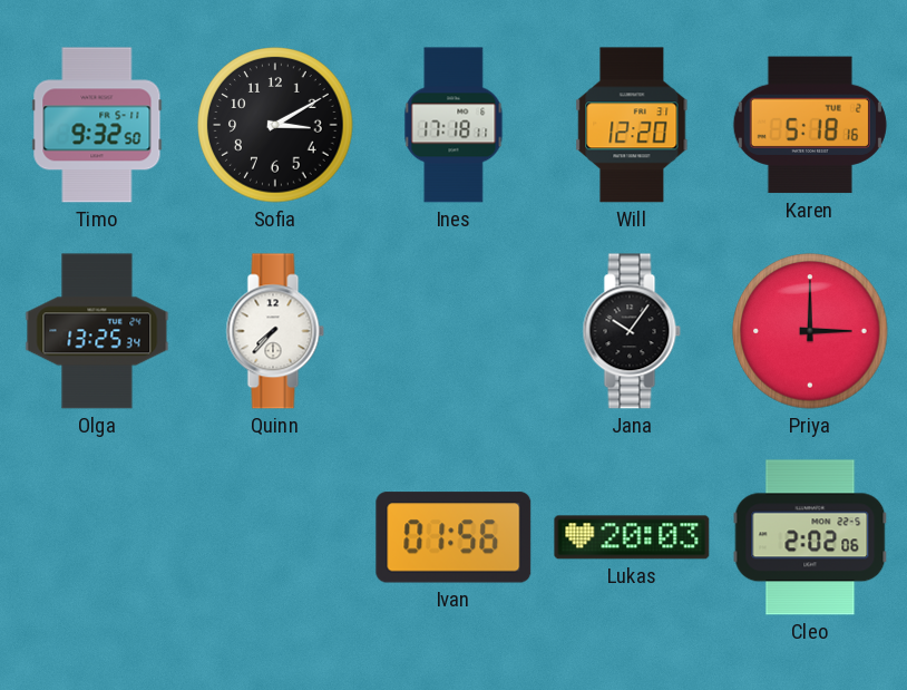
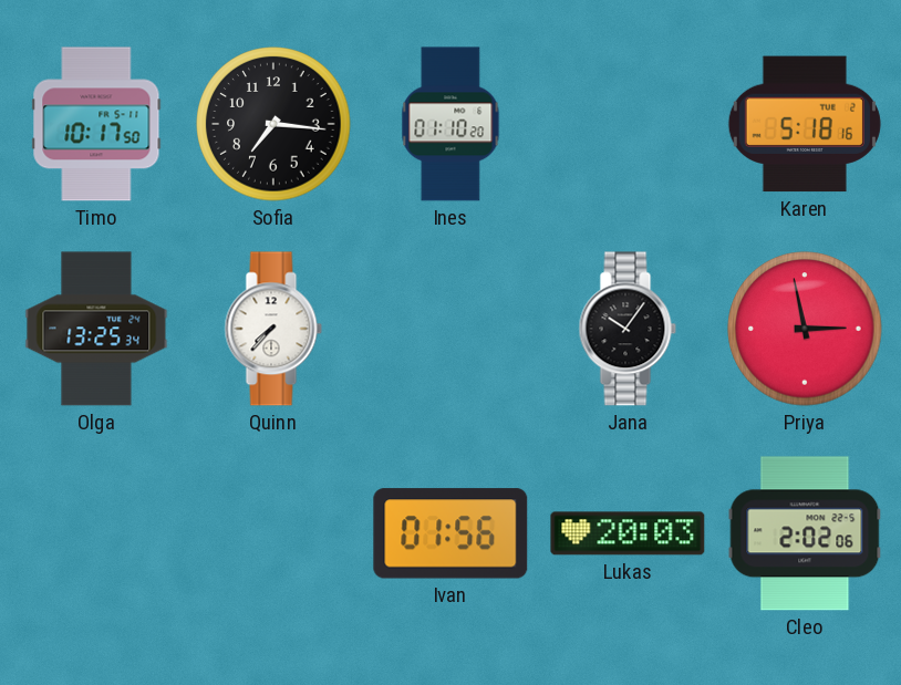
Timo: 9:32 -> 10:17 (96, 124)
Sofia: 3:10 -> 7:16 (273, 124)
Ines: 17:18 -> 01:10 (451, 124)
Will: 12:20 -> none (632, 125)
Priya: 3:00 -> 2:58 (805, 329)
